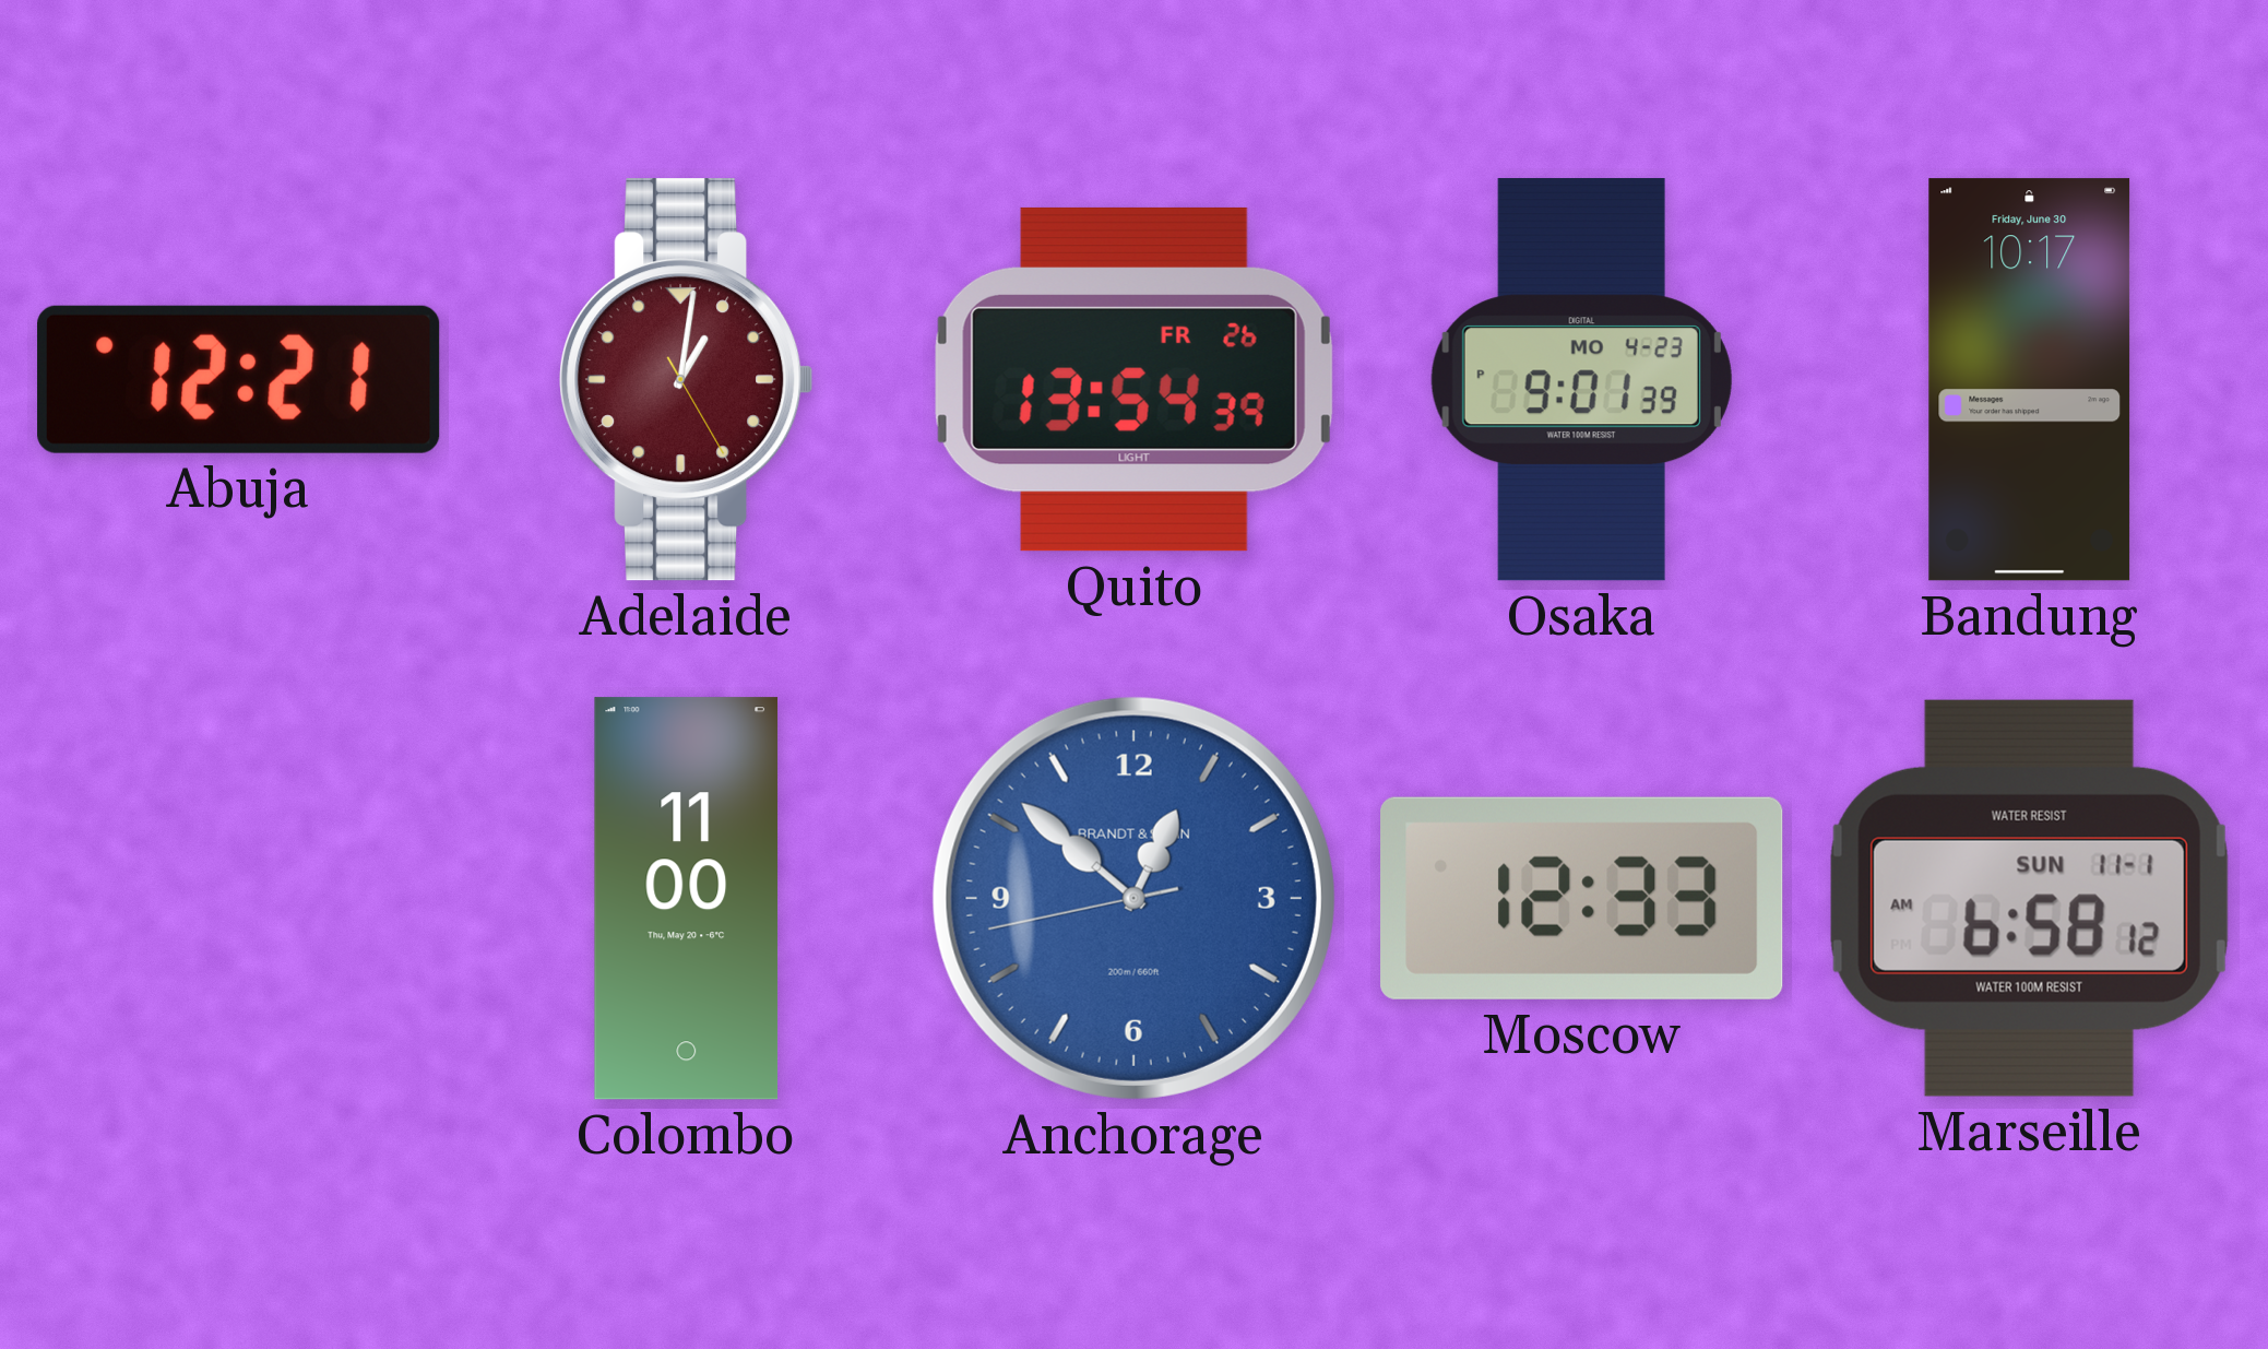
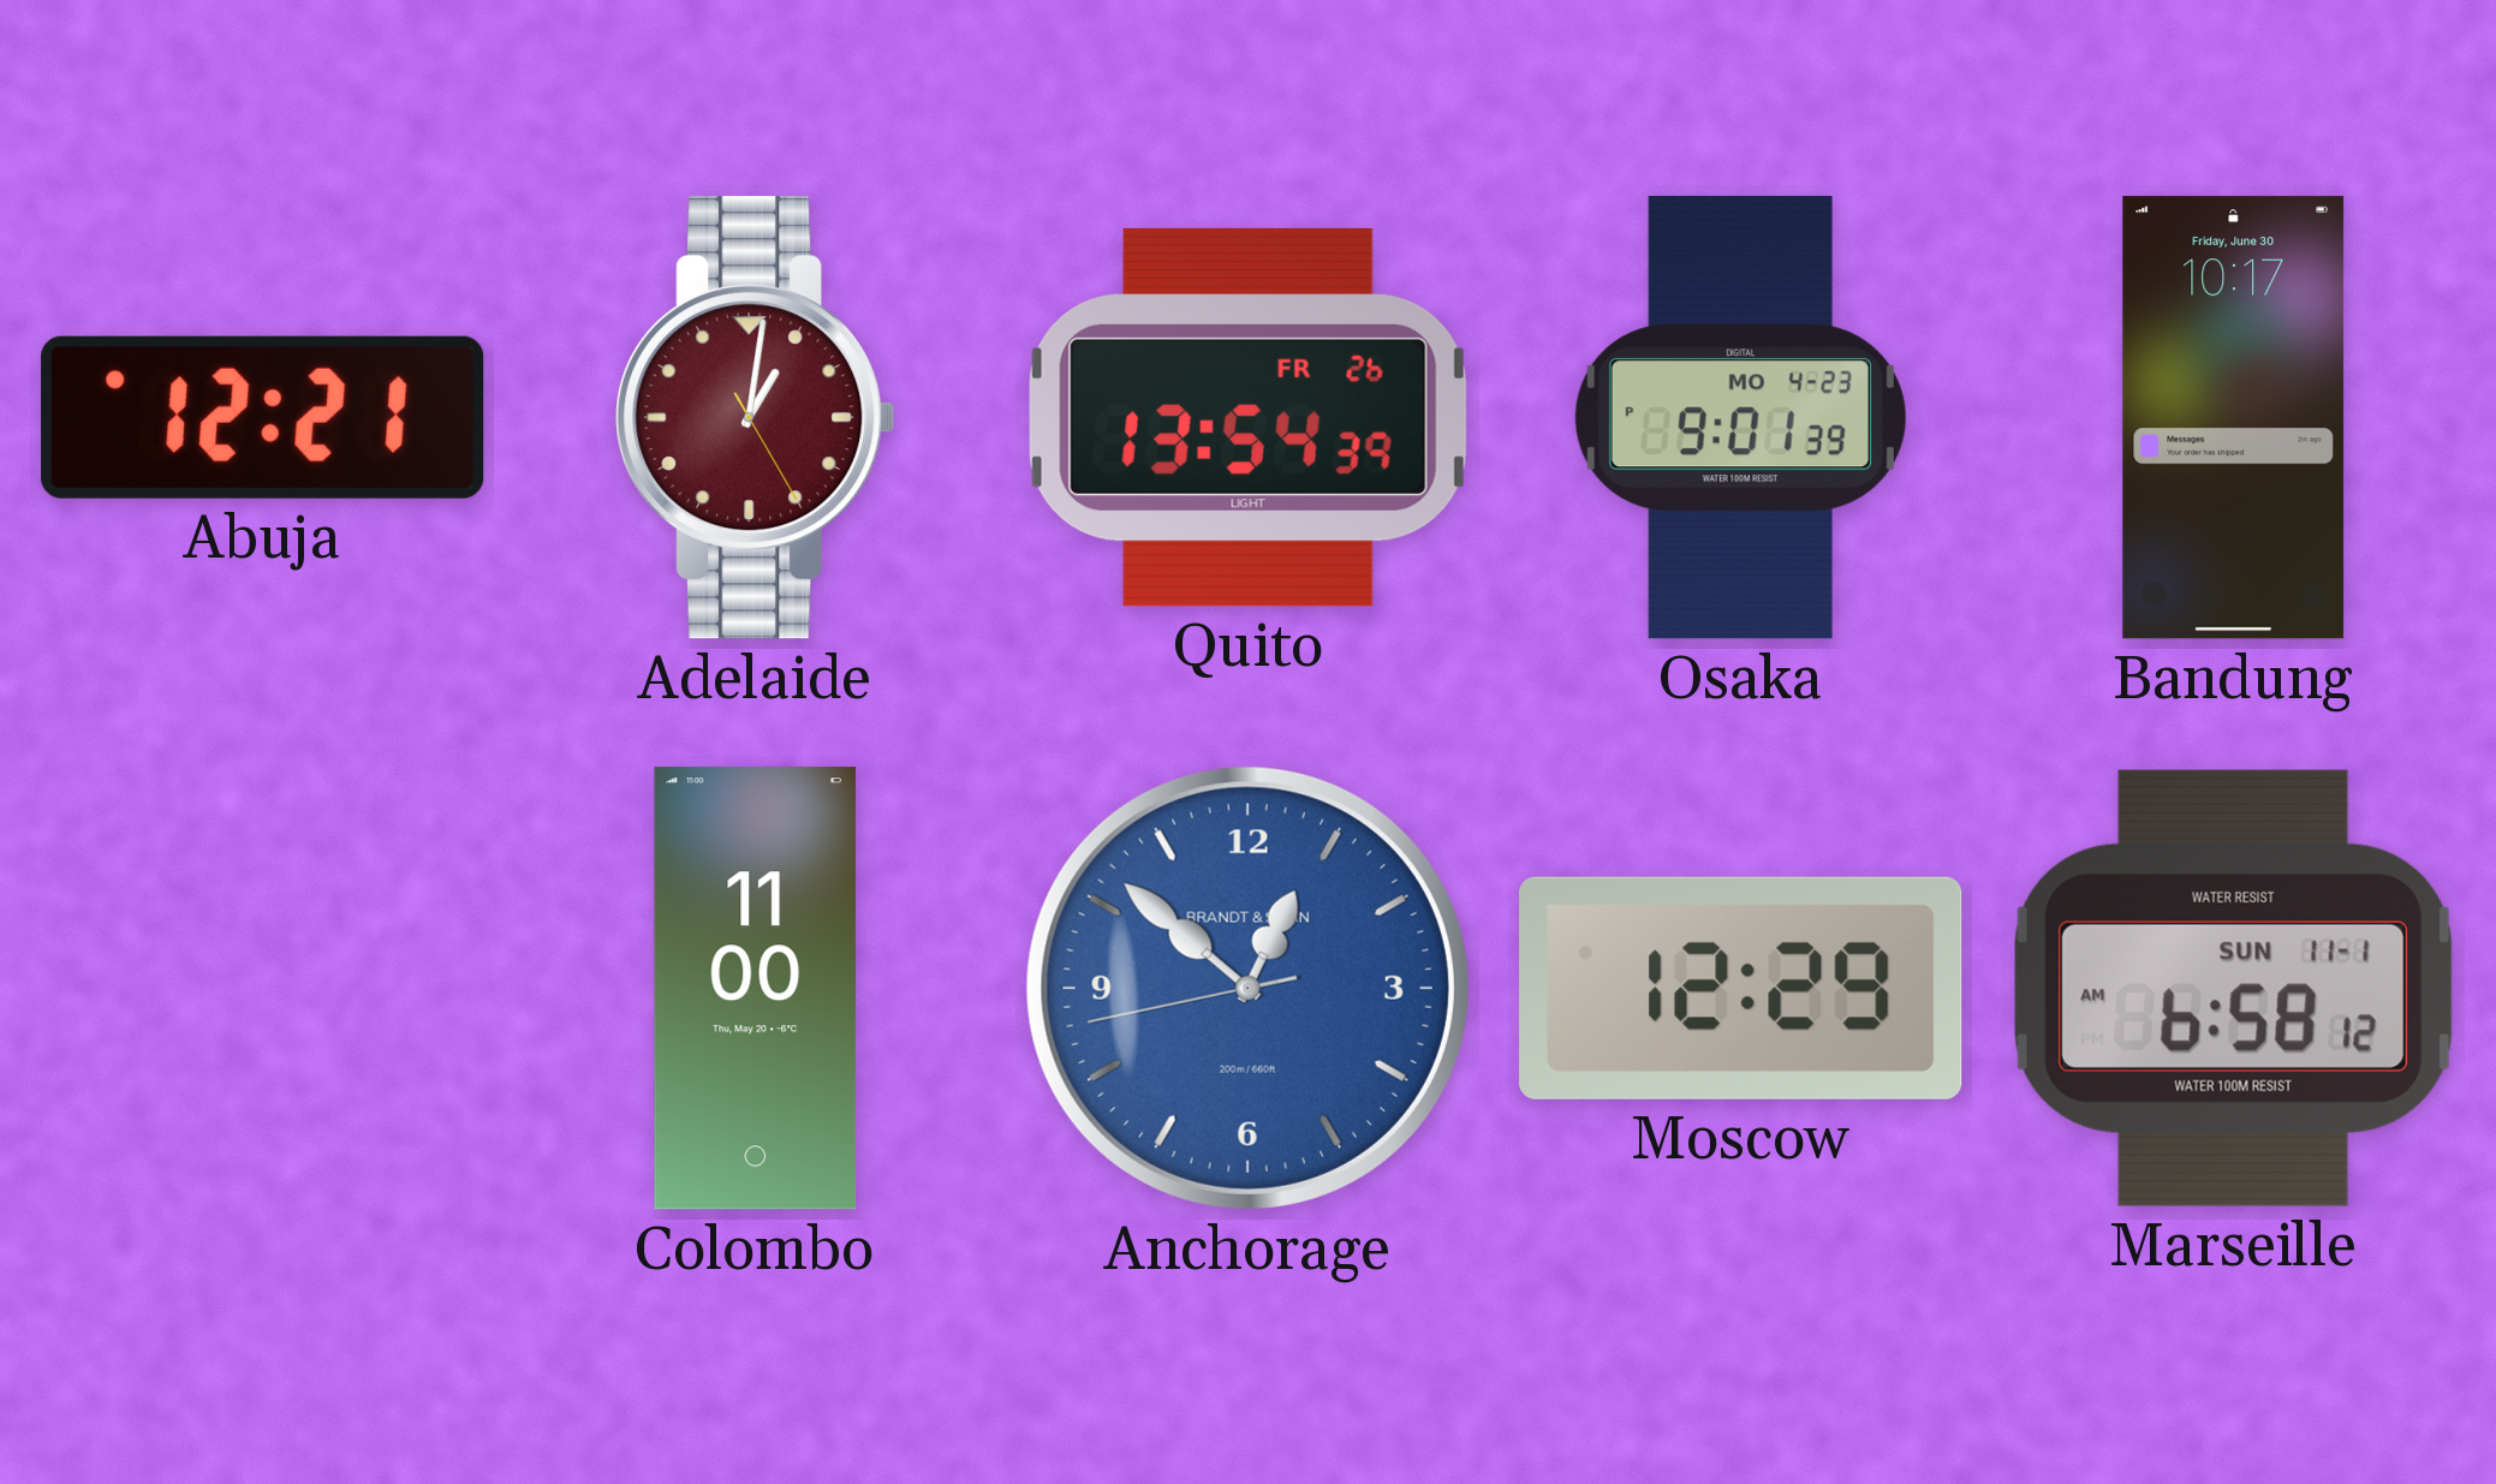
Moscow: 12:33 -> 12:29 (1741, 988)
